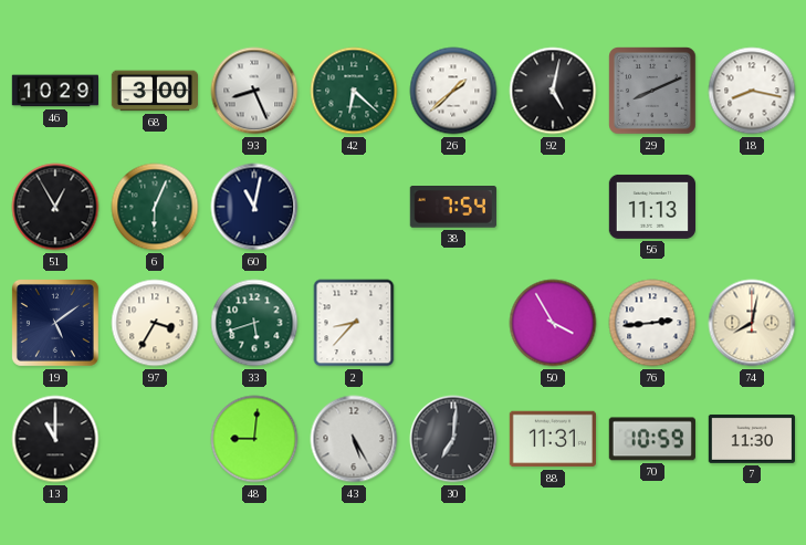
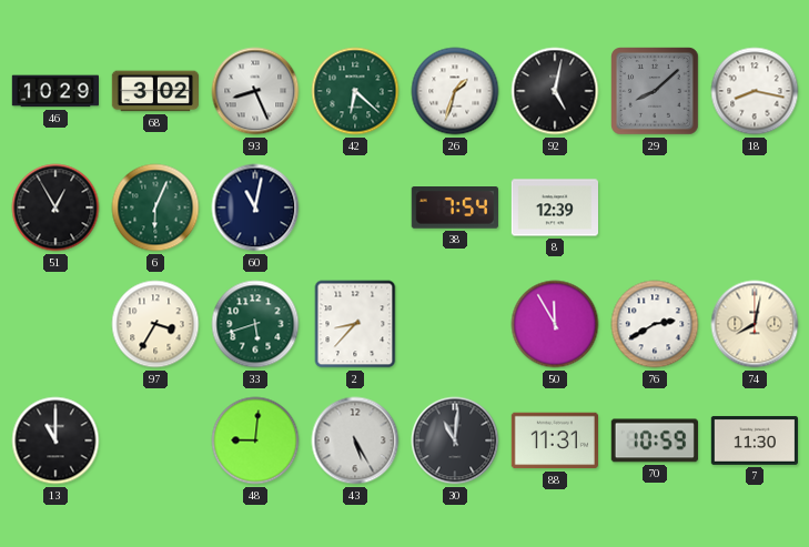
68: 3:00 -> 3:02 (154, 91)
26: 1:38 -> 1:33 (455, 91)
29: 8:11 -> 8:08 (655, 91)
8: none -> 12:39 (554, 207)
56: 11:13 -> none (651, 207)
19: 5:09 -> none (55, 323)
50: 3:55 -> 11:55 (555, 324)
76: 2:44 -> 2:40 (655, 324)
30: 7:01 -> 11:01 (455, 440)
